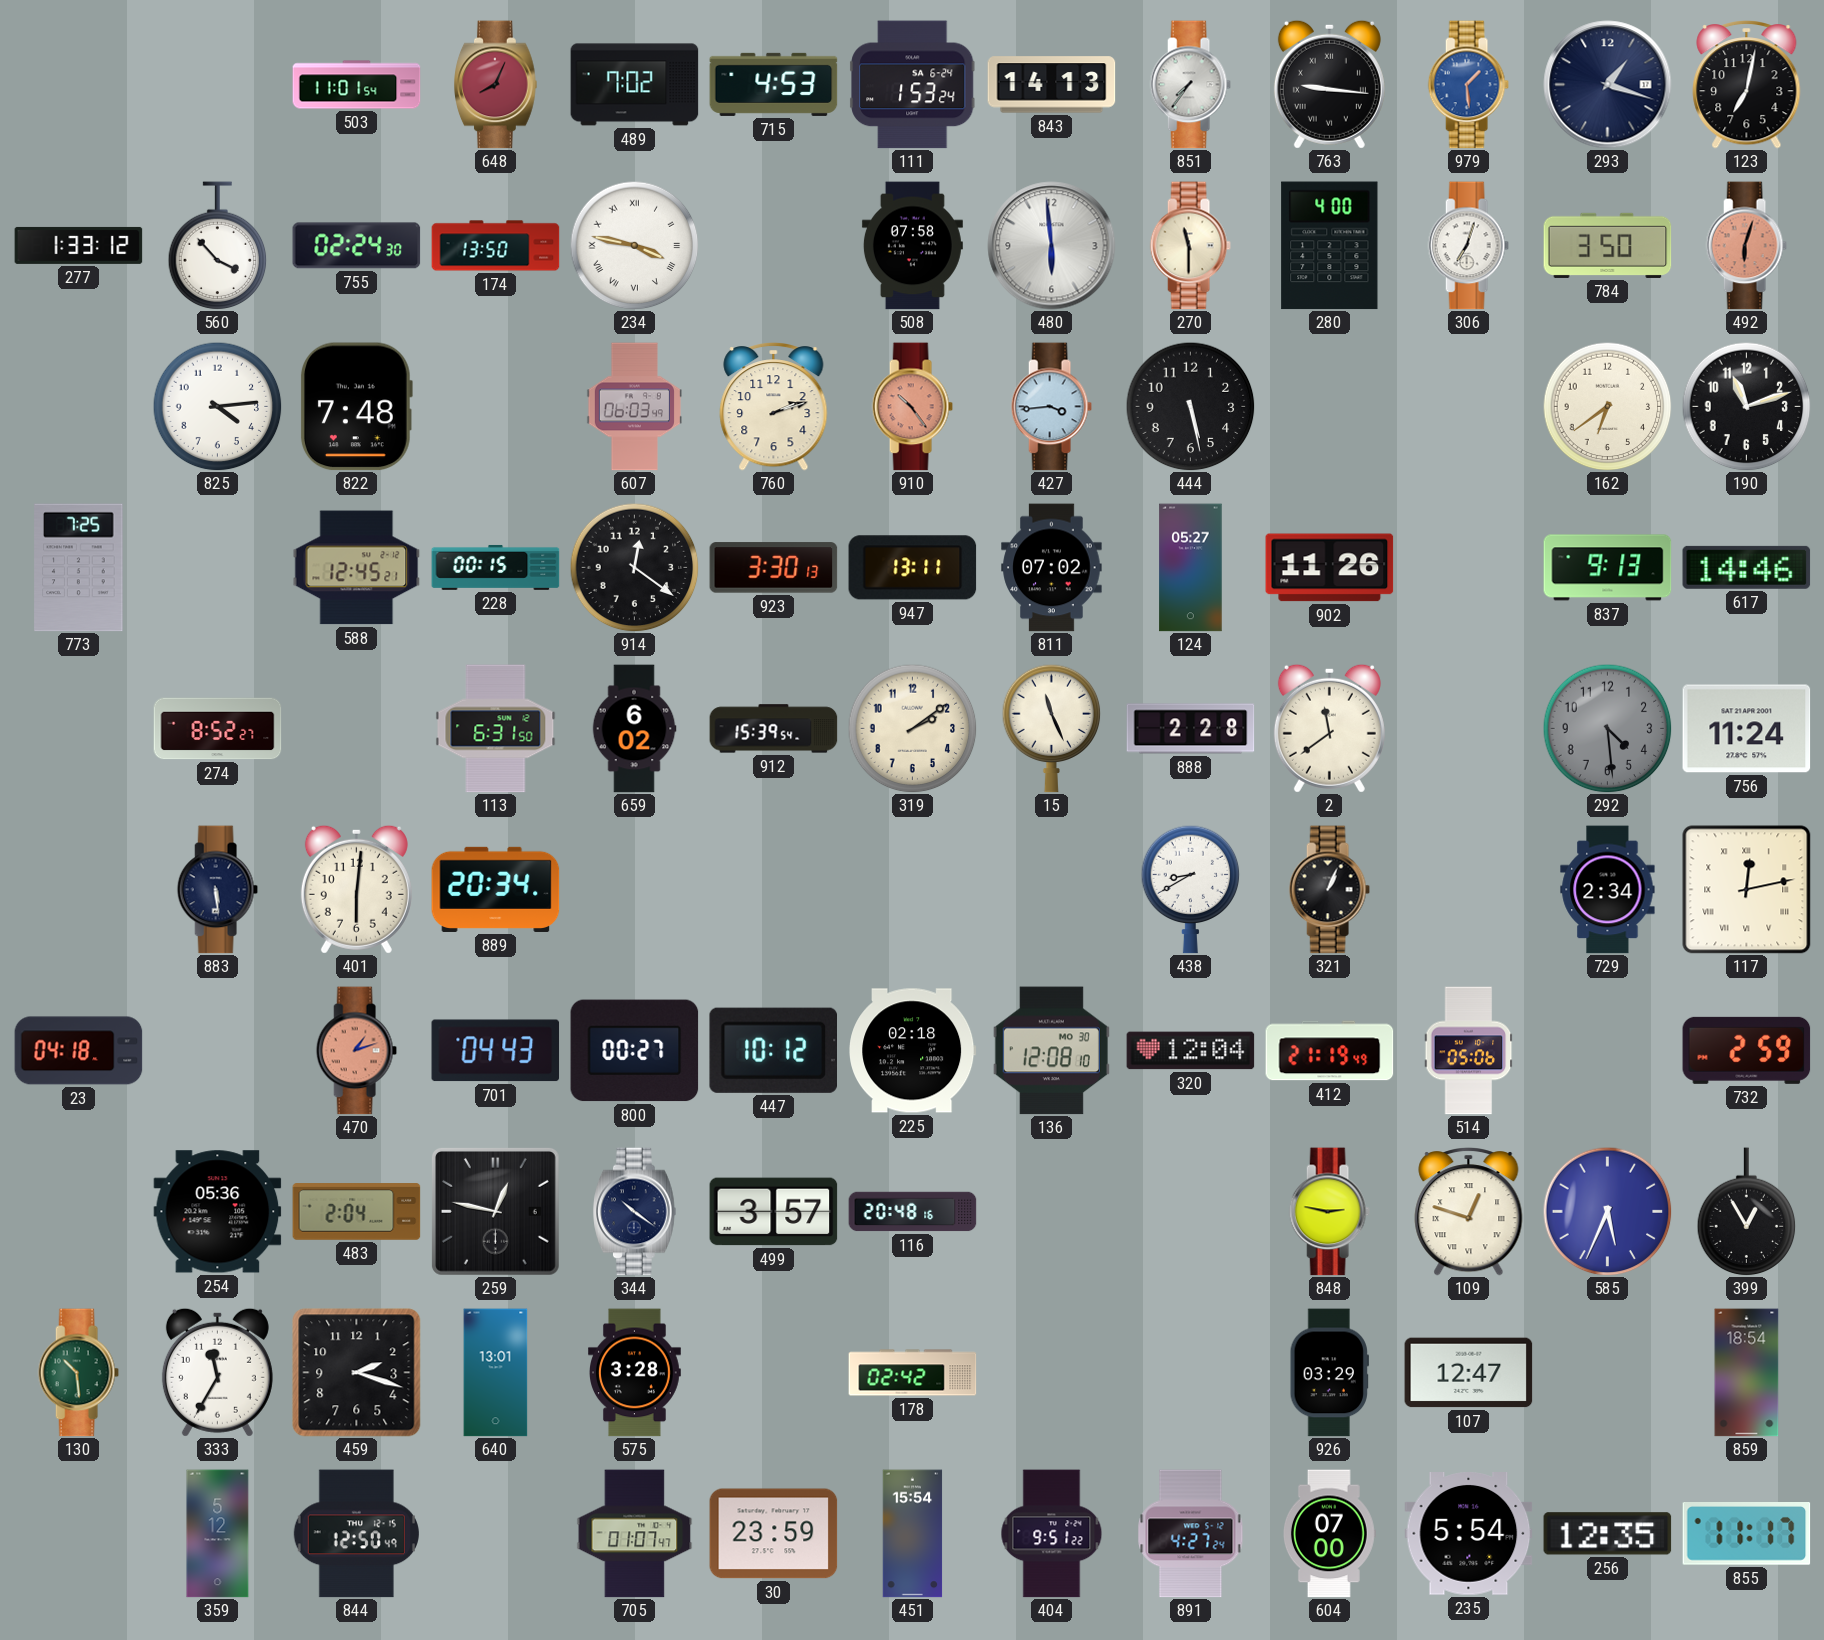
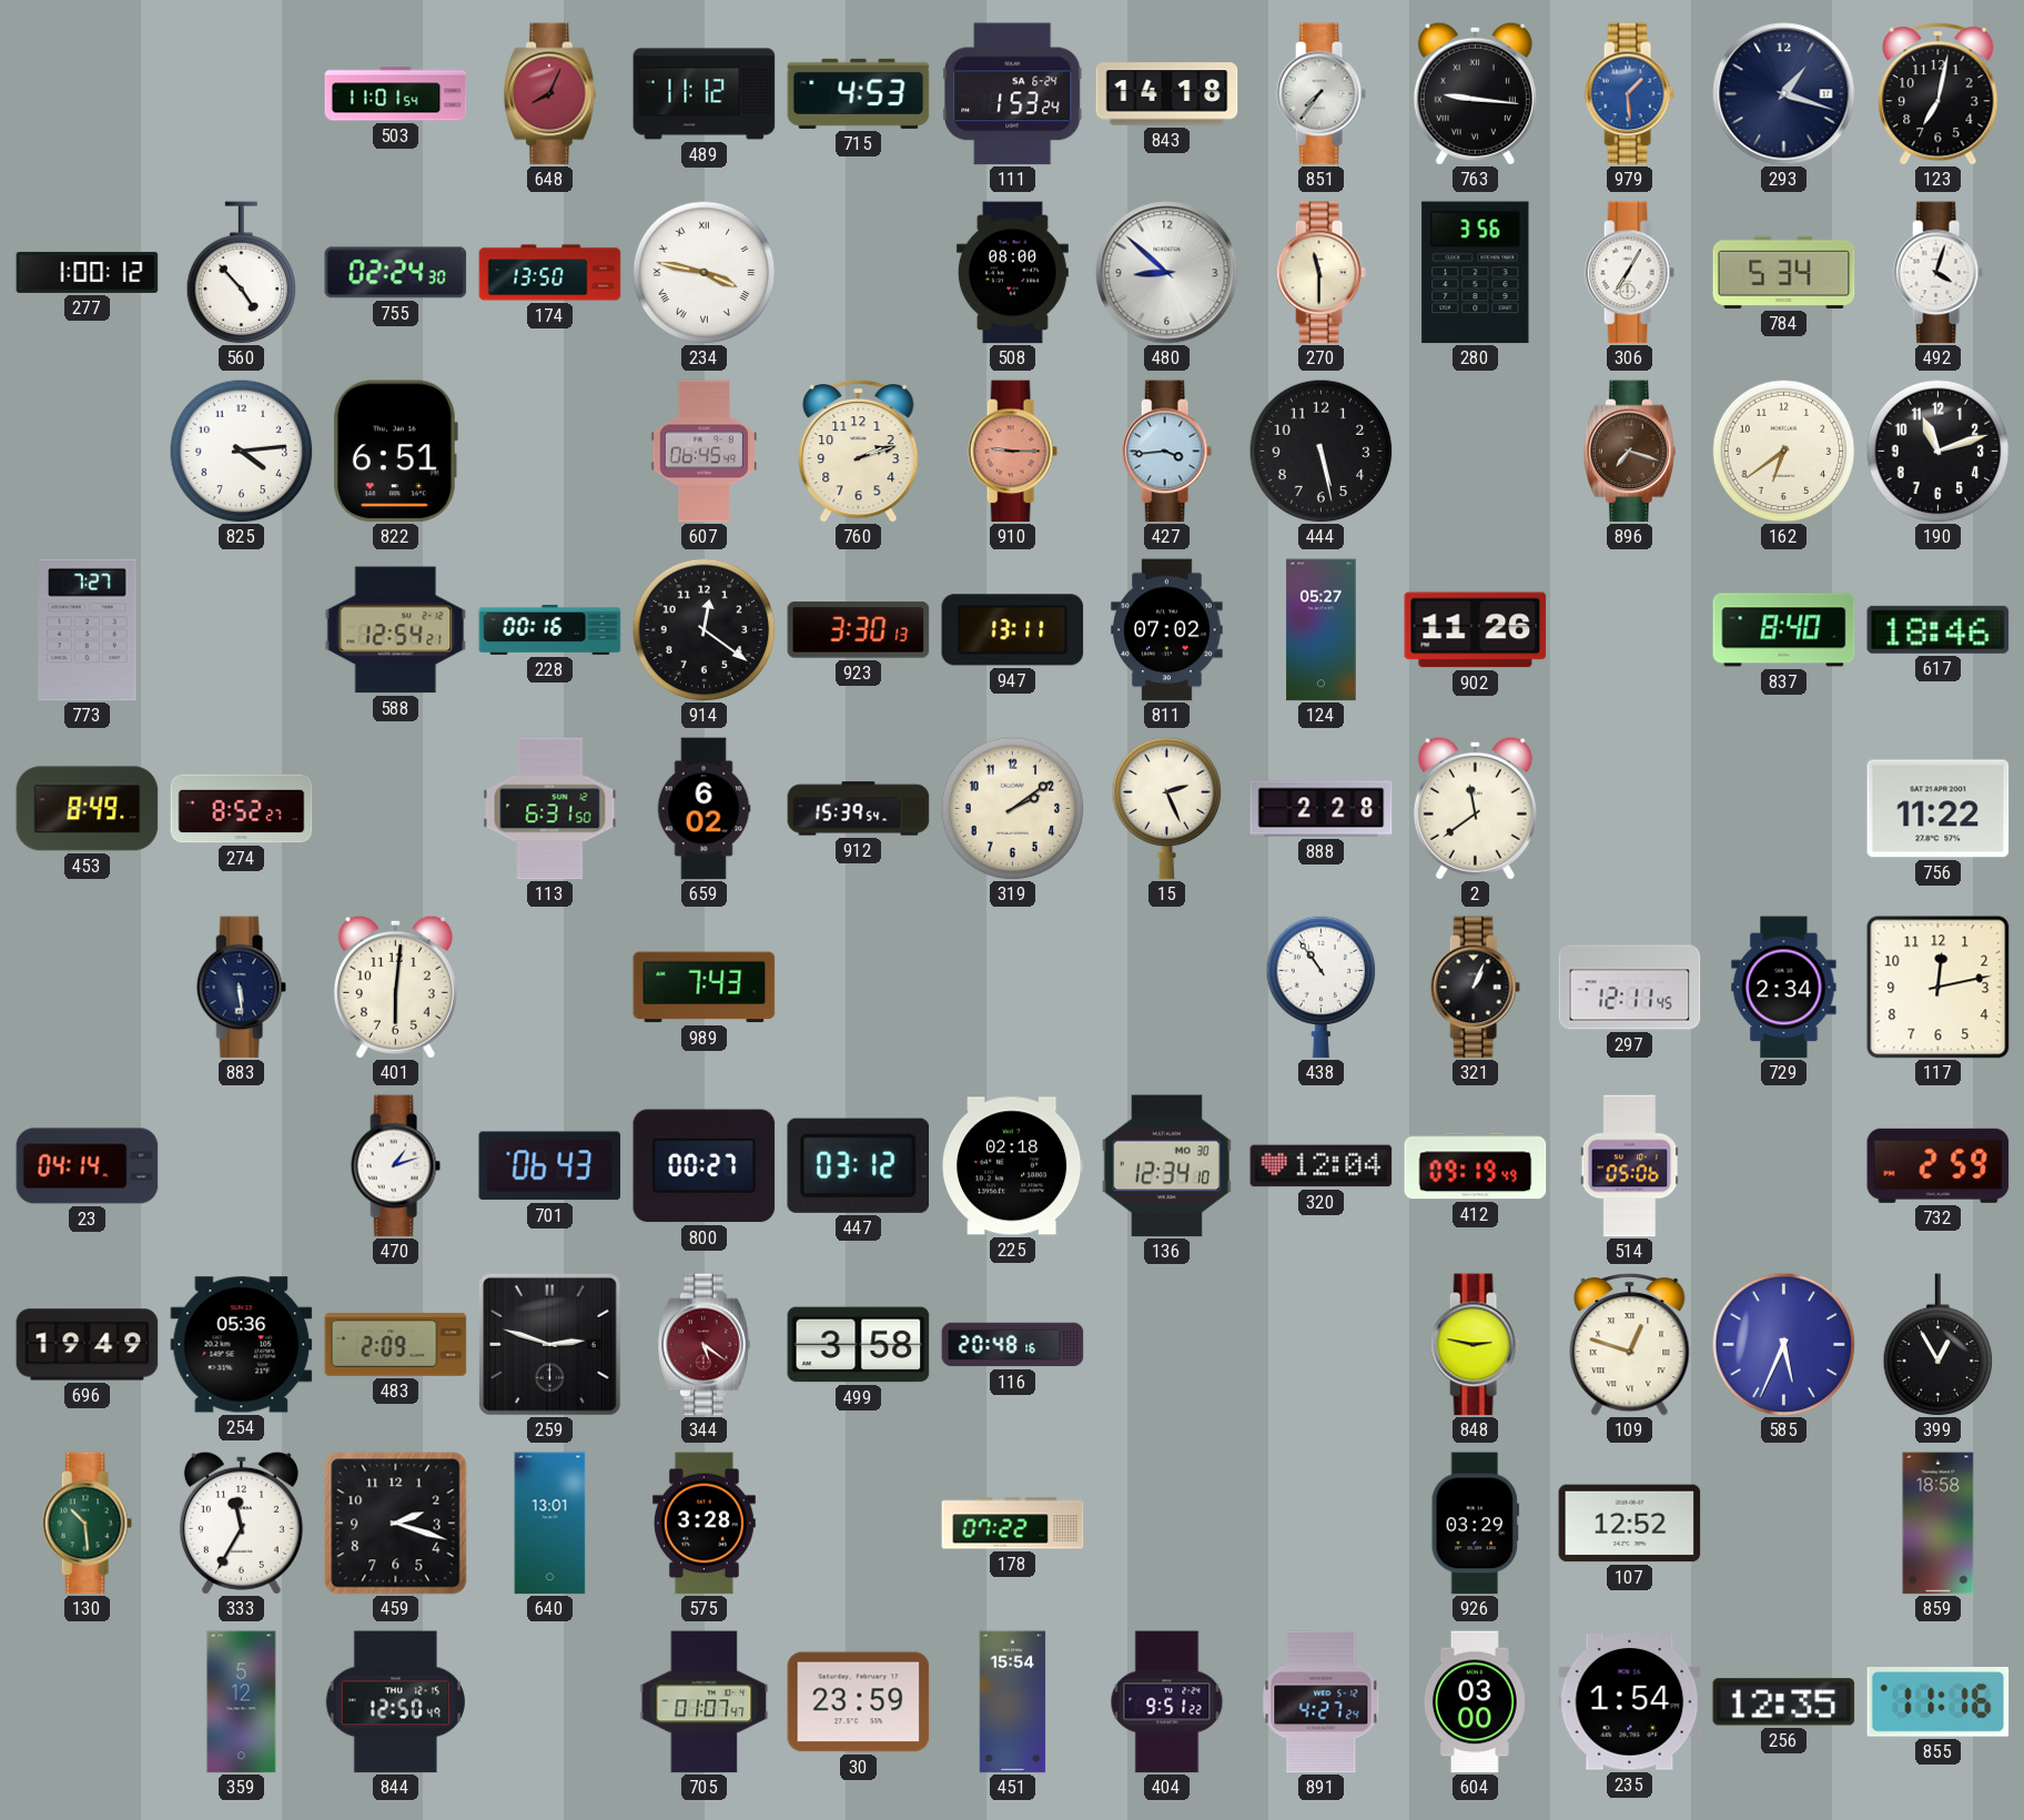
489: 7:02 -> 11:12 (705, 94)
843: 14:13 -> 14:18 (1167, 94)
277: 1:33 -> 1:00 (88, 272)
560: 3:53 -> 4:53 (242, 273)
508: 07:58 -> 08:00 (1012, 273)
480: 5:59 -> 8:52 (1167, 273)
280: 4:00 -> 3:56 (1476, 273)
306: 7:03 -> 7:05 (1629, 273)
784: 3:50 -> 5:34 (1784, 272)
492: 6:03 -> 4:03 (1937, 273)
492 dial: salmon -> white (1937, 273)
822: 7:48 -> 6:51 (395, 452)
607: 06:03 -> 06:45 (704, 452)
910: 10:24 -> 9:15 (1012, 452)
896: none -> 7:18 (1630, 452)
773: 7:25 -> 7:27 (88, 630)
588: 12:45 -> 12:54 (396, 630)
228: 00:15 -> 00:16 (550, 629)
837: 9:13 -> 8:40 (1784, 630)
617: 14:46 -> 18:46 (1939, 629)
453: none -> 8:49 (88, 809)
15: 11:26 -> 2:26 (1167, 808)
292: 4:29 -> none (1607, 728)
756: 11:24 -> 11:22 (1939, 809)
889: 20:34 -> none (496, 889)
989: none -> 7:43 (705, 988)
438: 8:40 -> 10:54 (1322, 987)
297: none -> 12:11 (1630, 988)
117 numerals: Roman -> Arabic (1939, 988)
23: 04:18 -> 04:14 (88, 1166)
470 dial: salmon -> white (395, 1166)
701: 04:43 -> 06:43 (550, 1166)
447: 10:12 -> 03:12 (858, 1165)
136: 12:08 -> 12:34 (1166, 1166)
412: 21:19 -> 09:19 (1476, 1166)
696: none -> 19:49 (88, 1345)
483: 2:04 -> 2:09 (396, 1345)
259: 12:47 -> 2:48 (550, 1345)
344: 10:21 -> 5:21 (705, 1345)
344 dial: navy -> burgundy (705, 1345)
499: 3:57 -> 3:58 (859, 1345)
178: 02:42 -> 07:22 (1013, 1524)
107: 12:47 -> 12:52 (1630, 1524)
859: 18:54 -> 18:58 (1939, 1524)
604: 07:00 -> 03:00 (1475, 1702)
235: 5:54 -> 1:54 (1630, 1702)
855: 11:17 -> 11:16 (1939, 1702)
